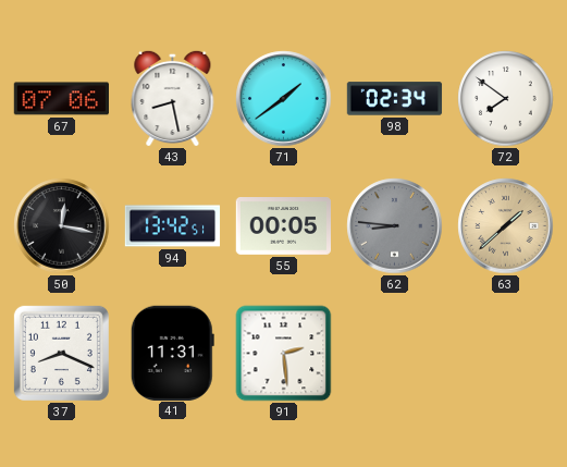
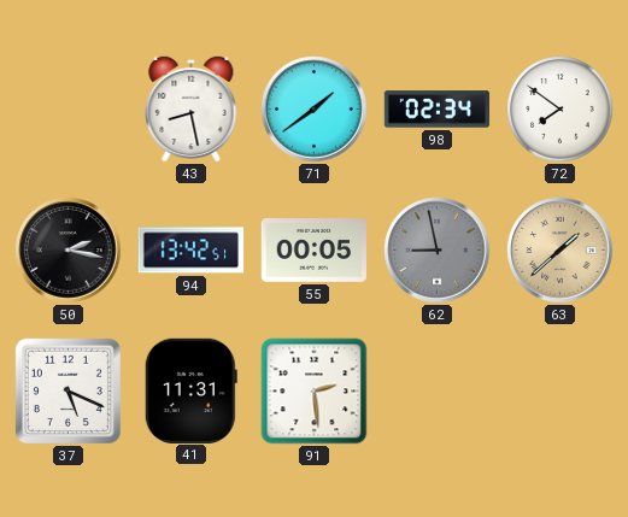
67: 07:06 -> none (61, 99)
50: 12:17 -> 2:17 (69, 251)
62: 8:46 -> 8:58 (438, 251)
37: 8:19 -> 5:19 (68, 390)
